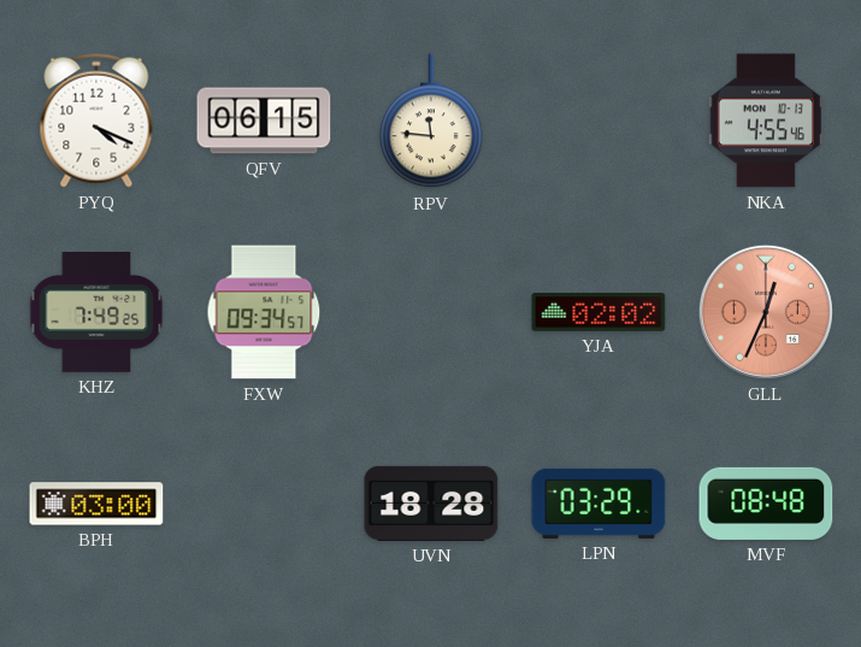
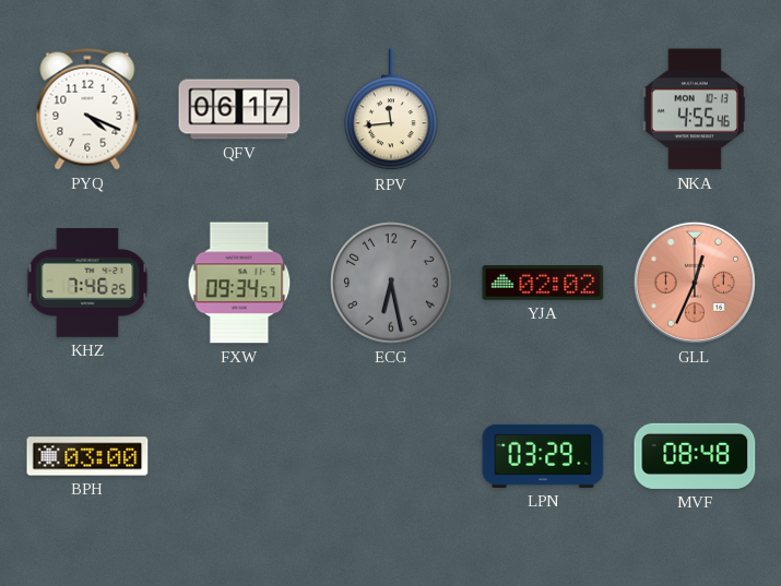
QFV: 06:15 -> 06:17 (239, 109)
RPV: 11:46 -> 11:44 (391, 110)
KHZ: 7:49 -> 7:46 (87, 284)
ECG: none -> 6:28 (391, 283)
UVN: 18:28 -> none (431, 504)
